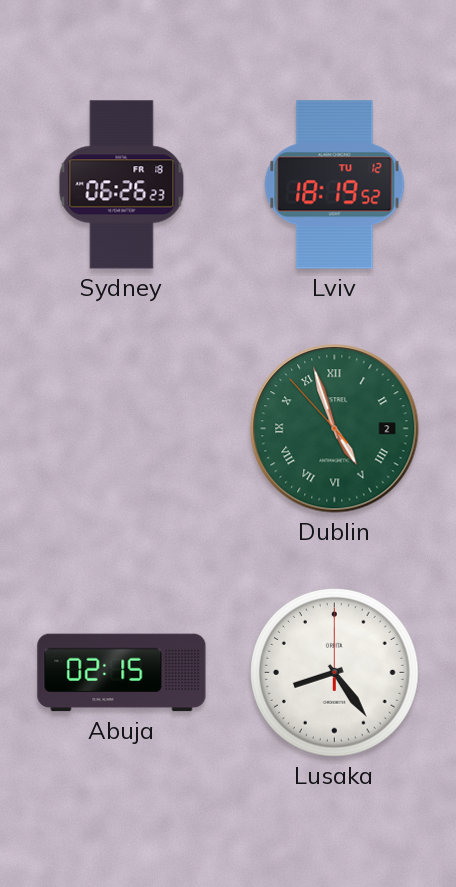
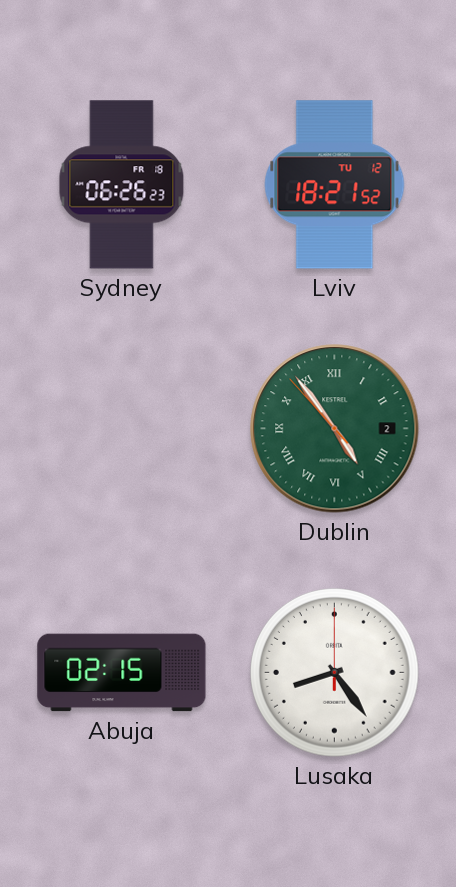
Lviv: 18:19 -> 18:21 (335, 185)
Dublin: 4:56 -> 4:53 (335, 429)
